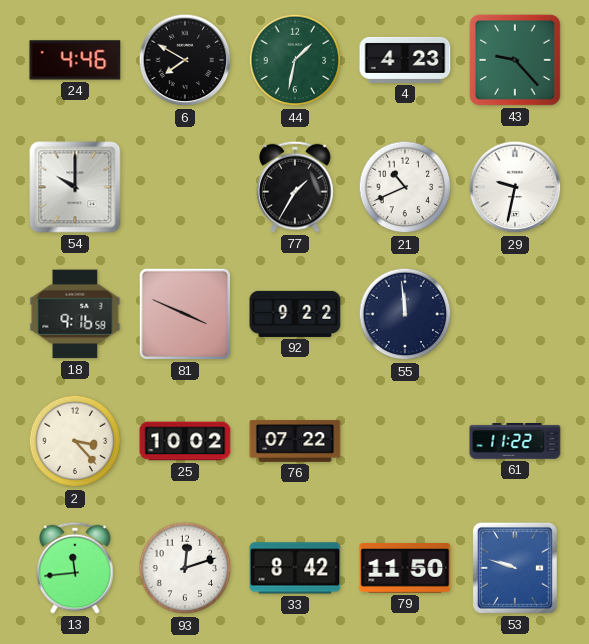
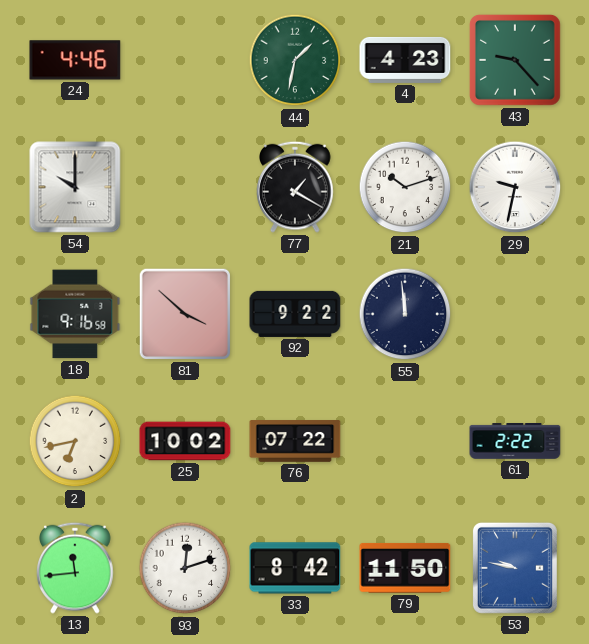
6: 7:50 -> none (185, 60)
77: 1:35 -> 1:20 (295, 187)
21: 10:41 -> 10:12 (405, 187)
81: 3:49 -> 3:52 (185, 314)
2: 3:23 -> 6:43 (75, 441)
61: 11:22 -> 2:22 (515, 442)
53: 9:48 -> 9:47 (515, 568)
